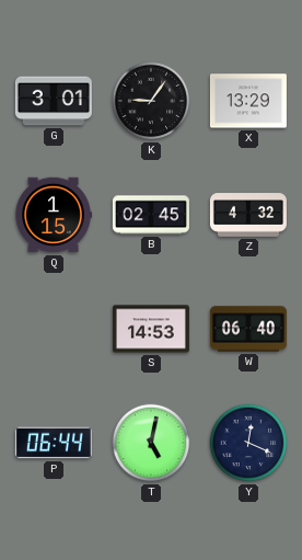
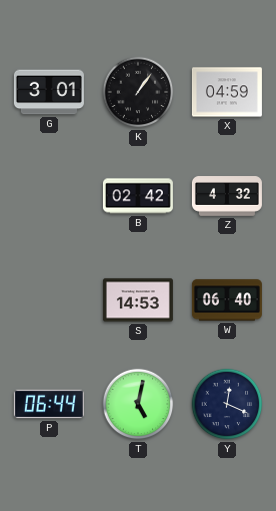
K: 9:06 -> 1:06 (138, 92)
X: 13:29 -> 04:59 (227, 92)
Q: 1:15 -> none (54, 215)
B: 02:45 -> 02:42 (138, 196)
